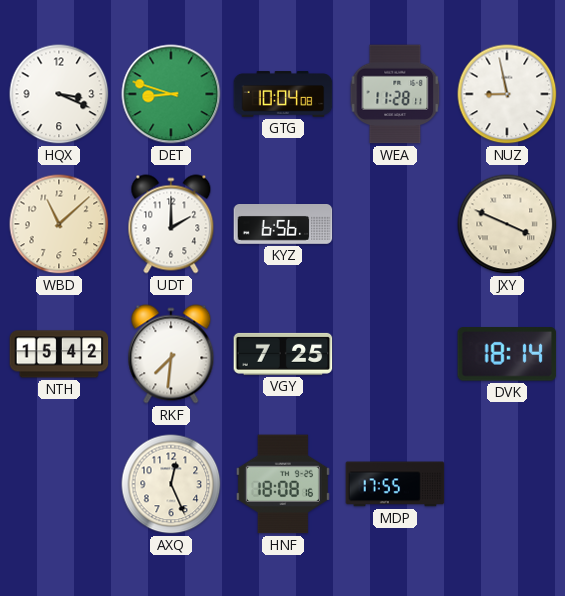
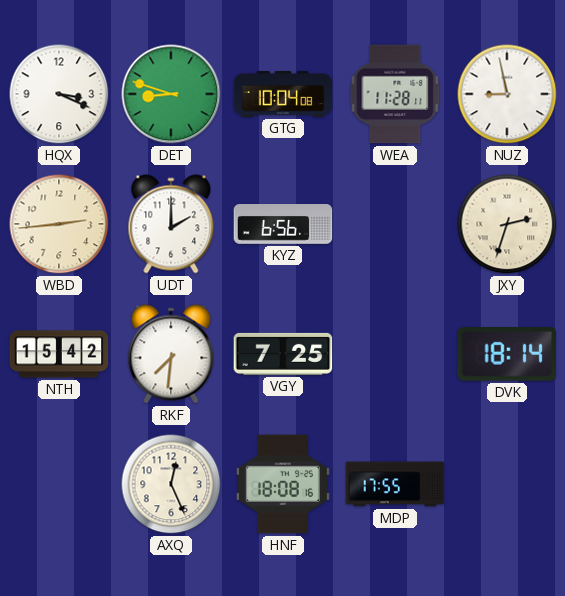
WBD: 11:08 -> 2:44 (59, 224)
JXY: 3:49 -> 2:33 (507, 224)
